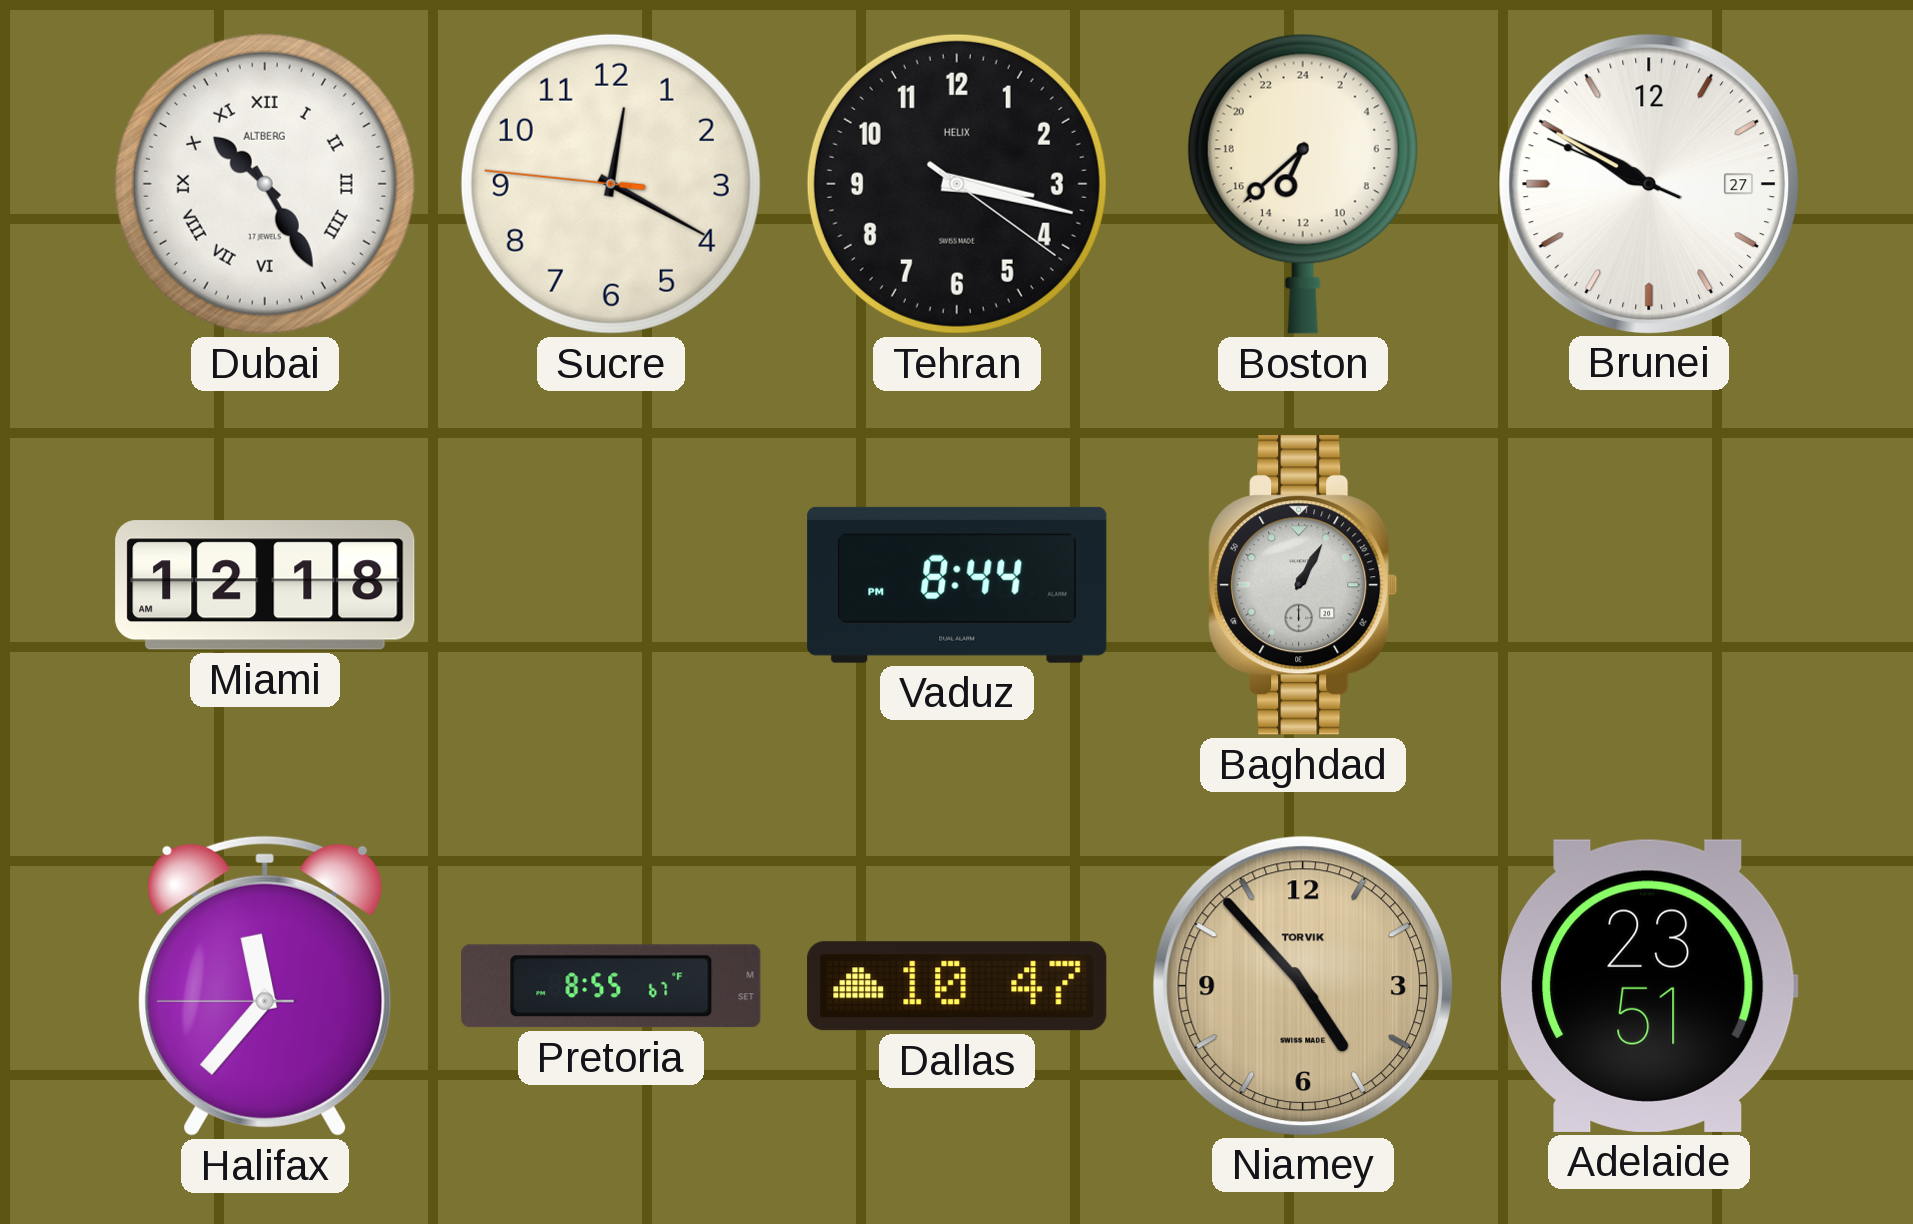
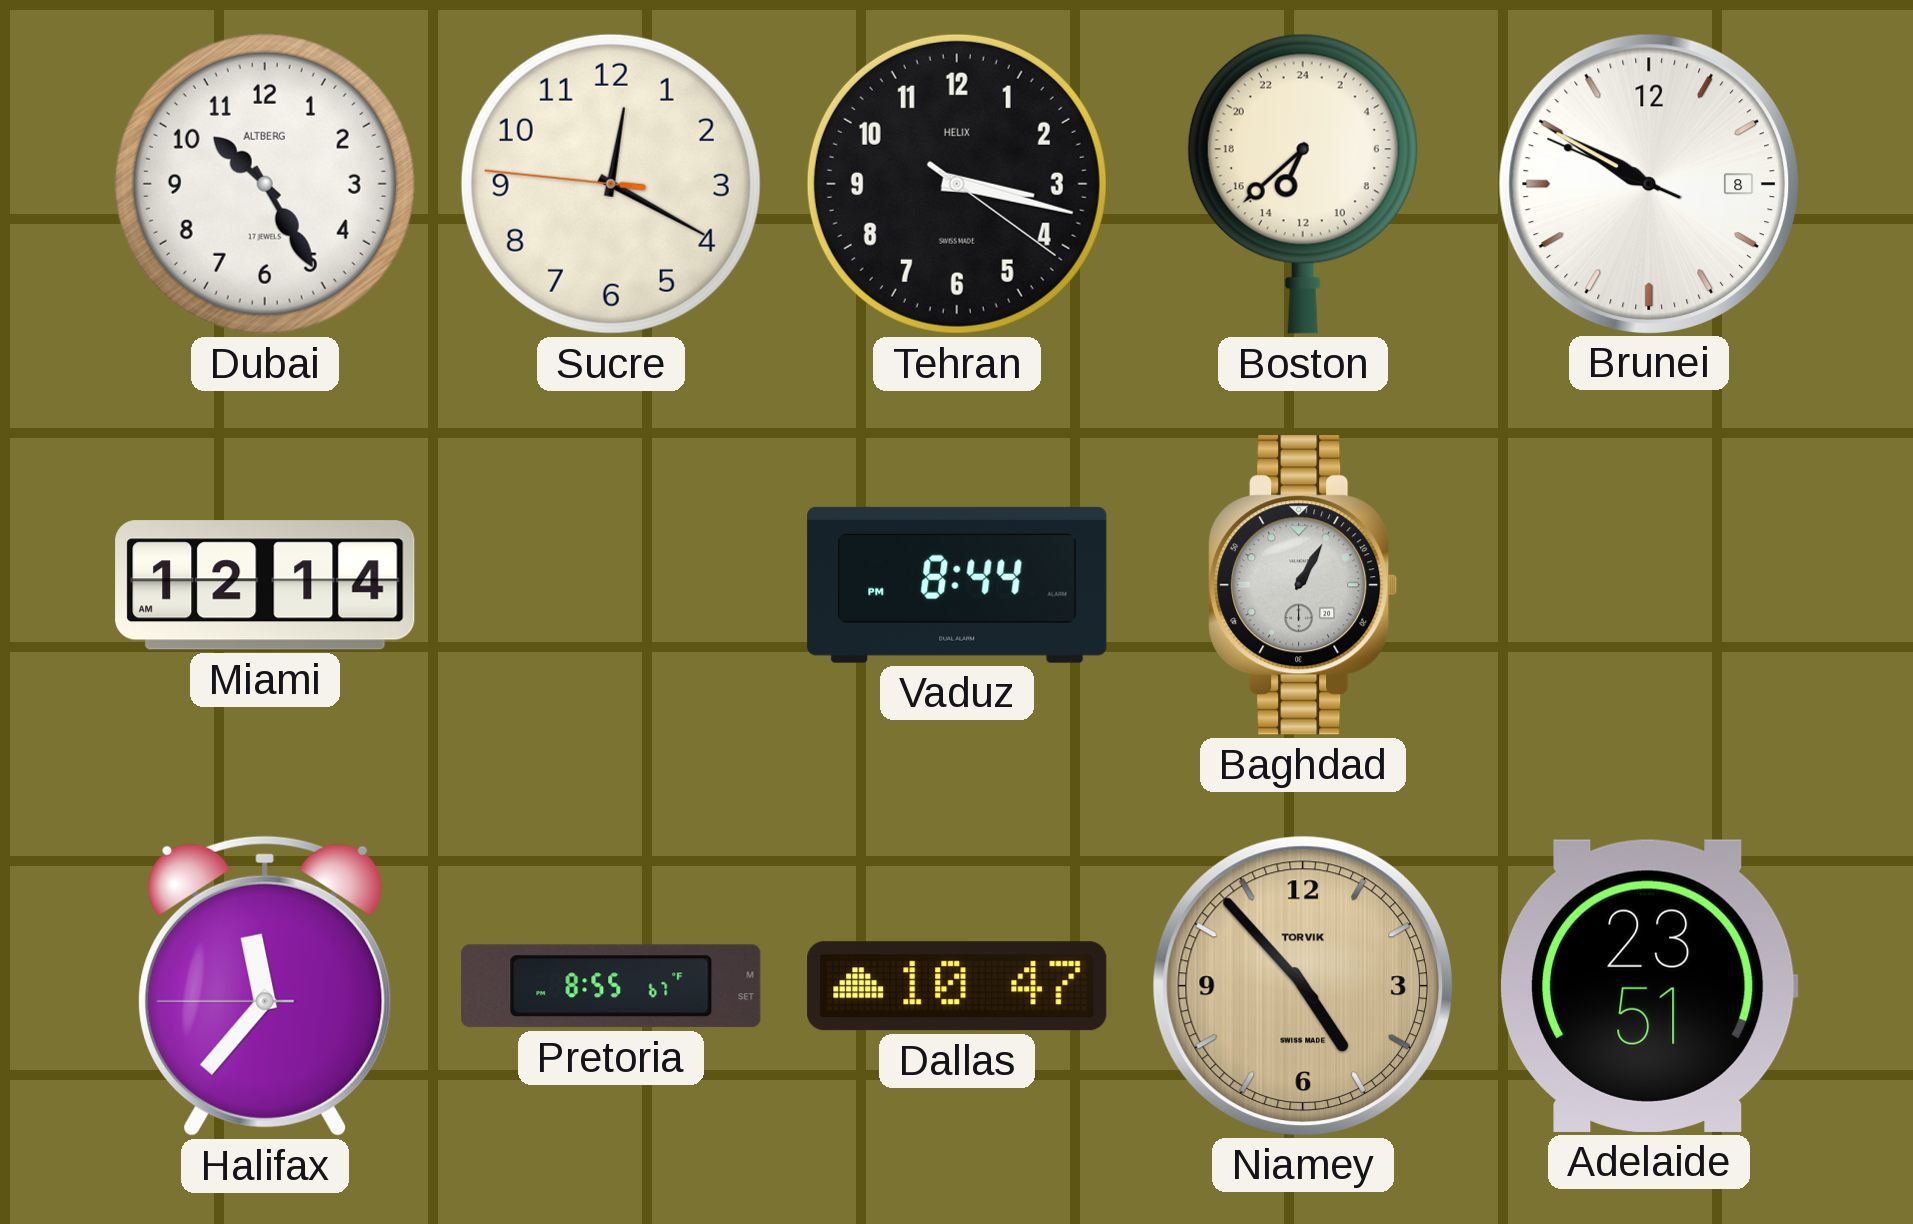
Dubai numerals: Roman -> Arabic (265, 184)
Brunei date: 27 -> 8 (1648, 183)
Miami: 12:18 -> 12:14 (265, 585)
